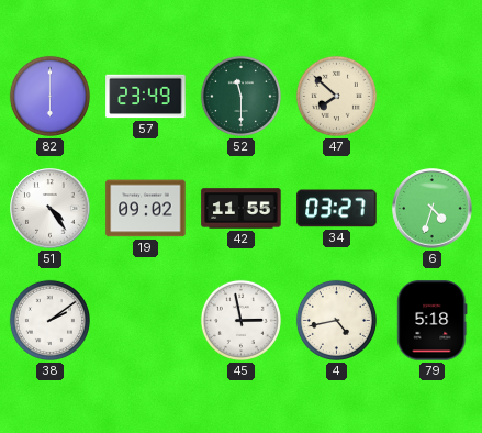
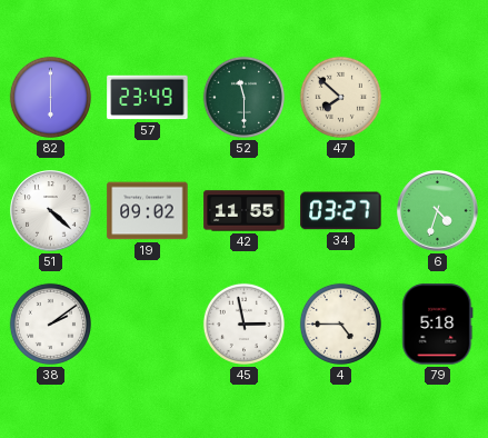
51: 4:24 -> 4:22 (51, 211)
4: 4:43 -> 4:45 (340, 323)
